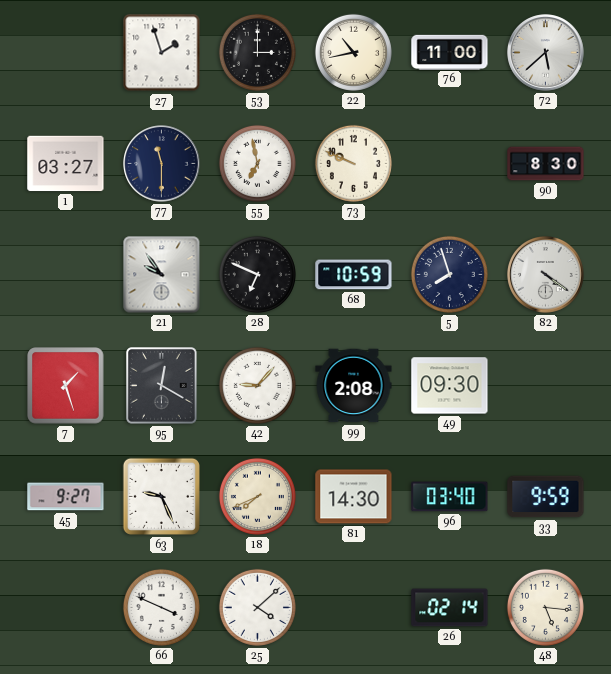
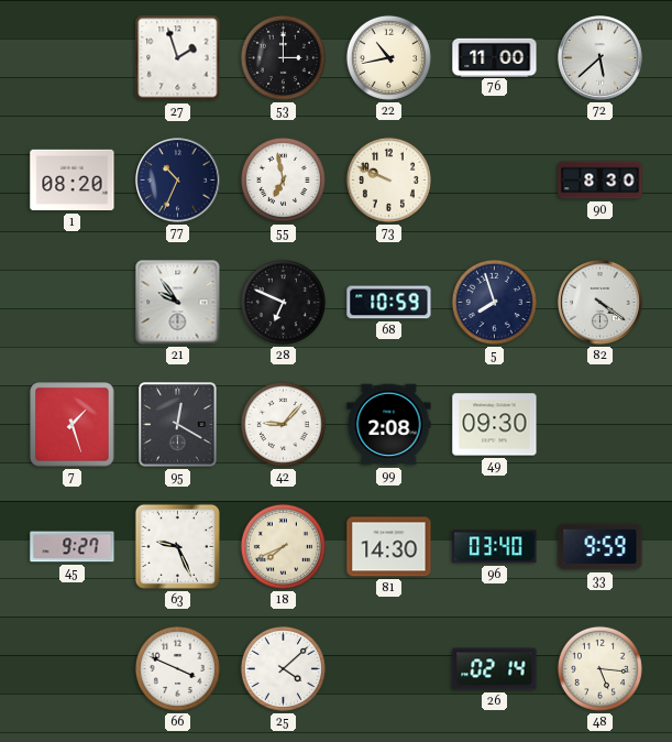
1: 03:27 -> 08:20 (73, 181)
77: 11:30 -> 10:34 (178, 181)
